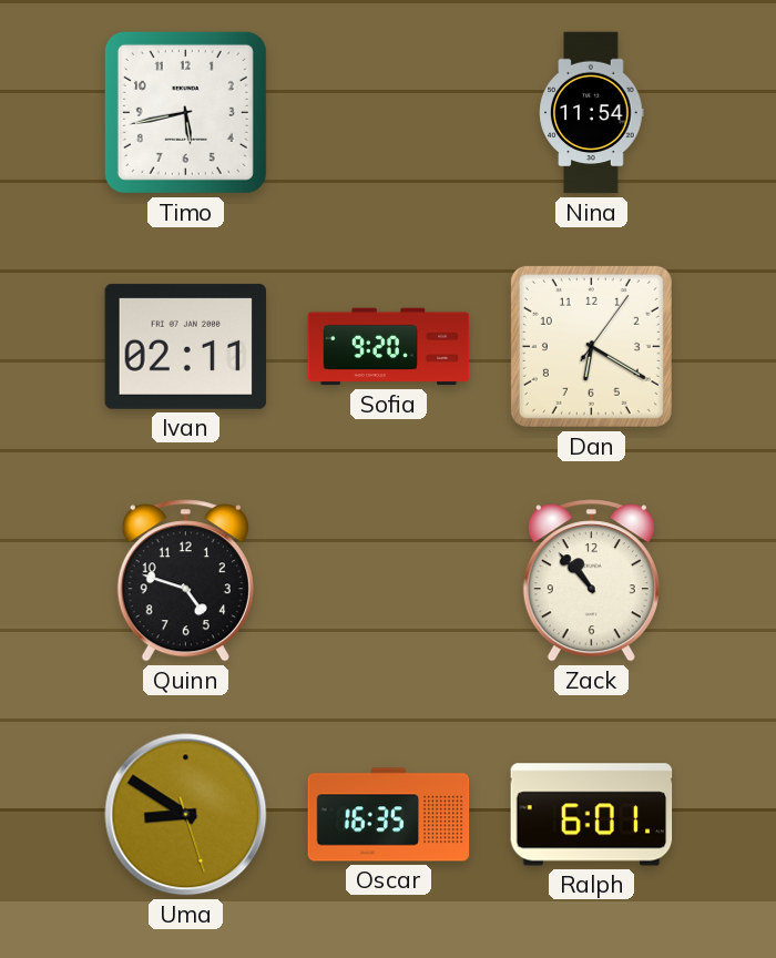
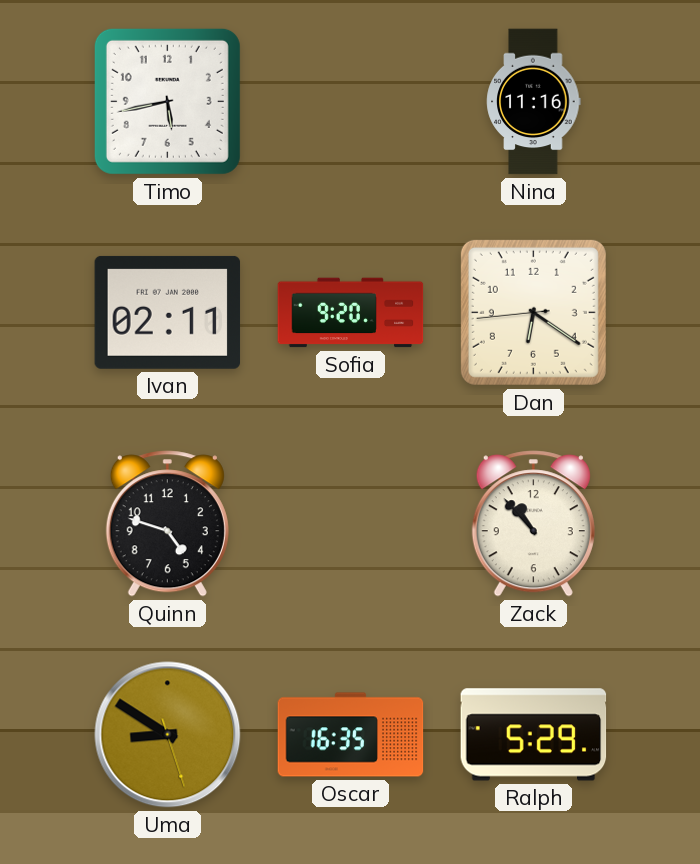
Nina: 11:54 -> 11:16 (534, 102)
Dan: 6:20:06 -> 6:20:44 (533, 312)
Ralph: 6:01 -> 5:29 (534, 735)
